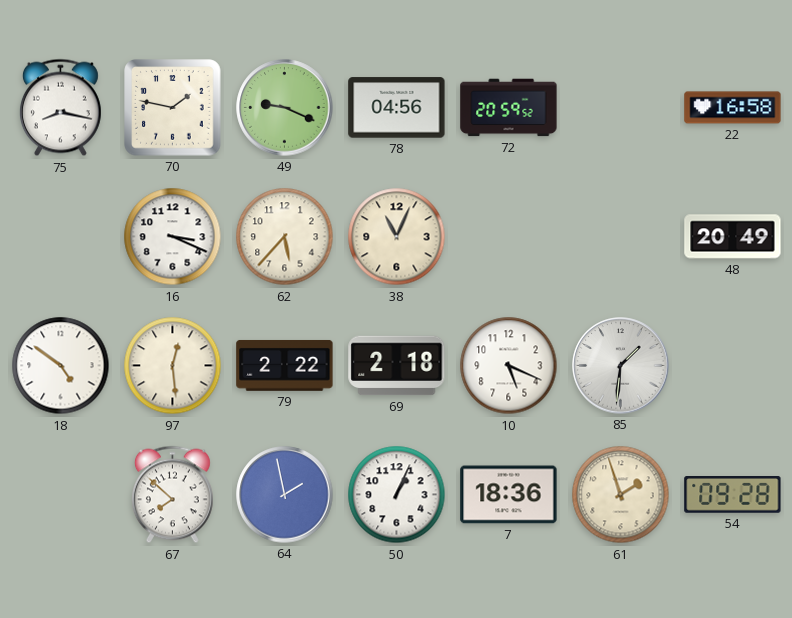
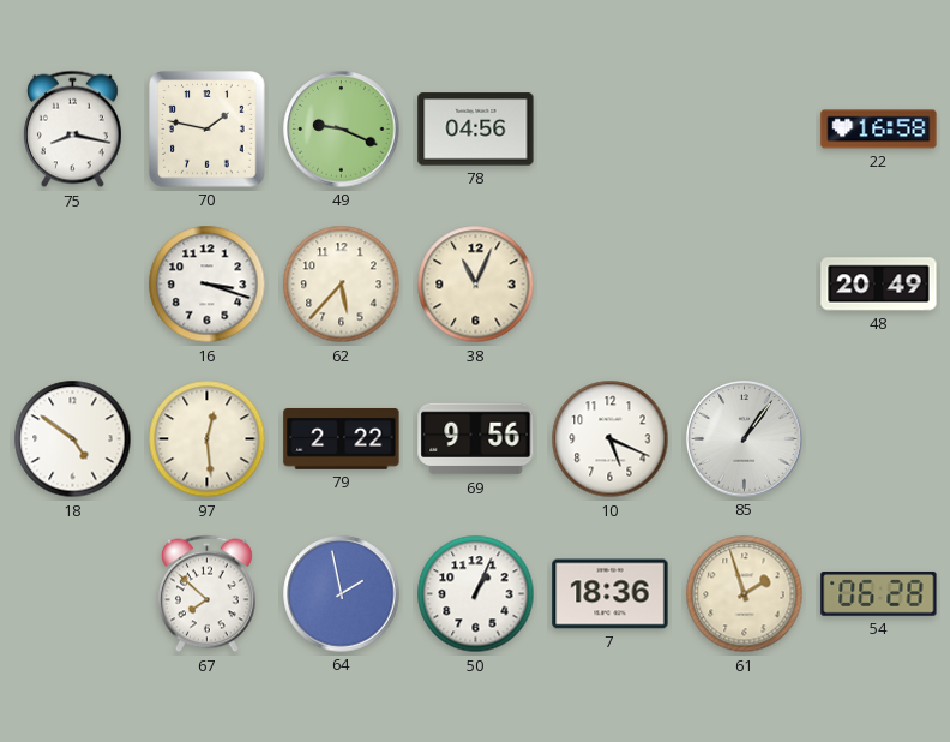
72: 20:59 -> none (509, 108)
16: 3:19 -> 3:18 (208, 285)
69: 2:18 -> 9:56 (476, 439)
85: 1:31 -> 1:06 (745, 439)
54: 09:28 -> 06:28 (879, 594)
